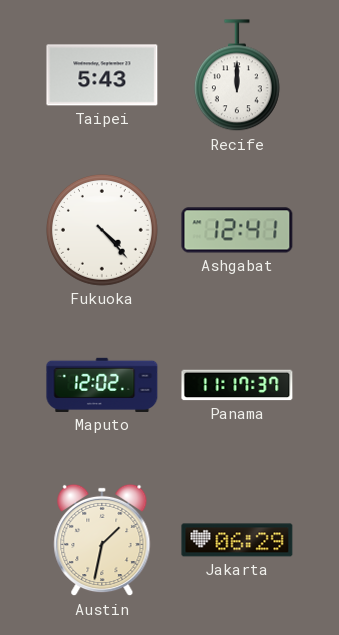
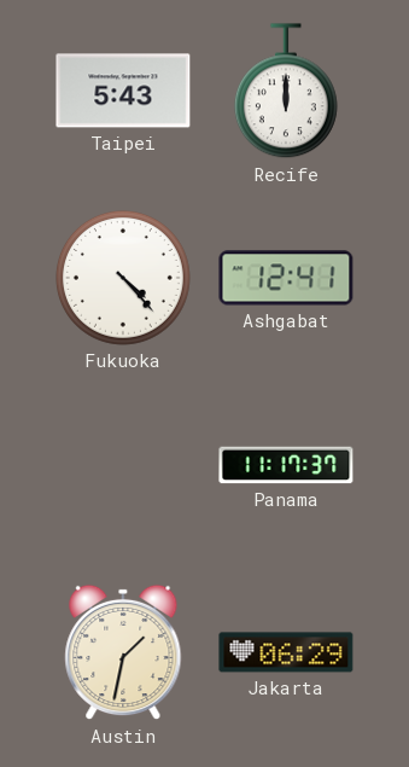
Maputo: 12:02 -> none (102, 385)
